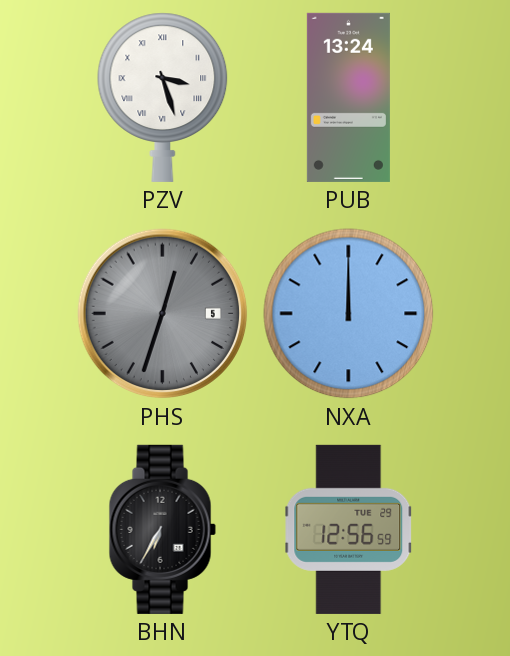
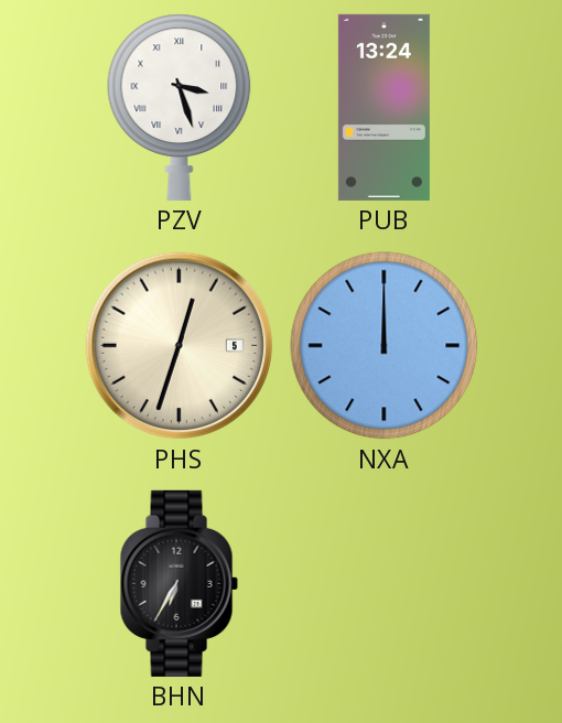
PHS dial: grey -> cream (180, 346)
YTQ: 12:56 -> none (349, 529)
